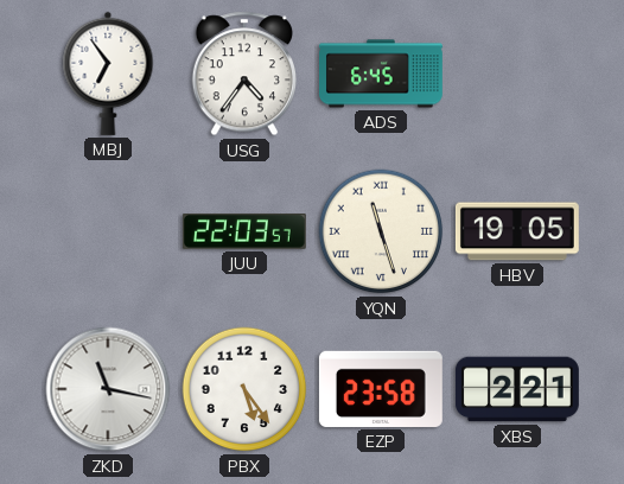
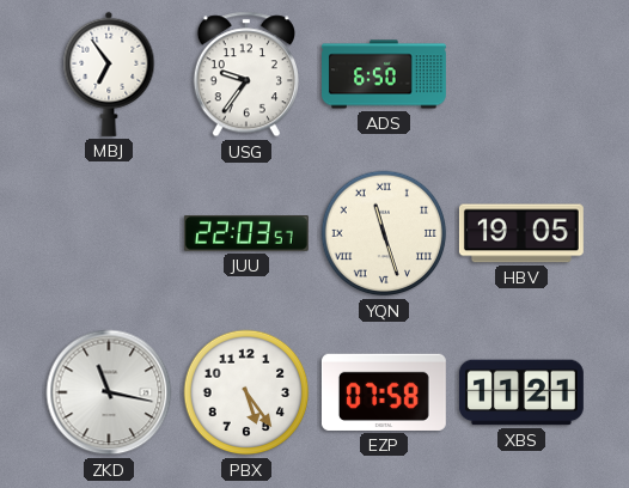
USG: 4:36 -> 9:36 (246, 74)
ADS: 6:45 -> 6:50 (385, 74)
EZP: 23:58 -> 07:58 (384, 392)
XBS: 2:21 -> 11:21 (521, 392)
